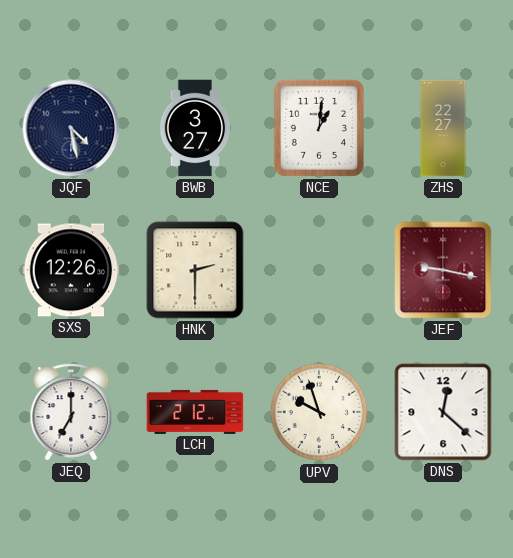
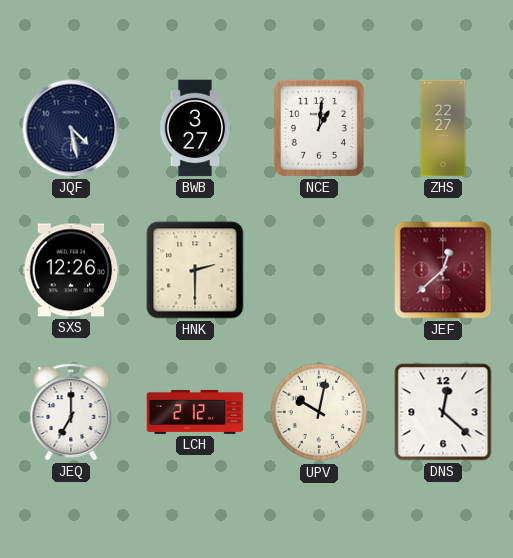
JEF: 9:17 -> 12:38 (443, 270)
UPV: 9:57 -> 10:02 (319, 412)
